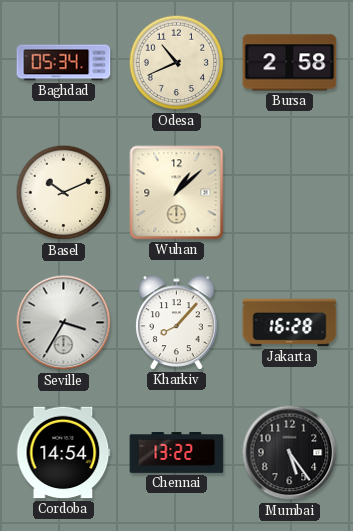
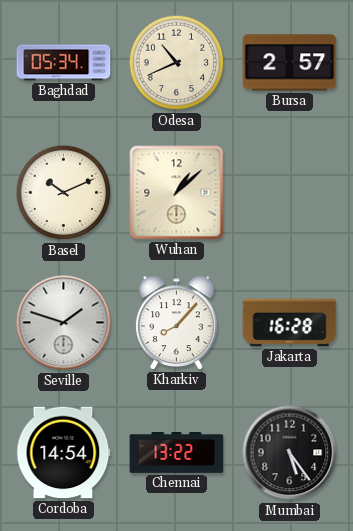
Bursa: 2:58 -> 2:57 (290, 63)
Seville: 3:35 -> 1:48 (64, 323)
